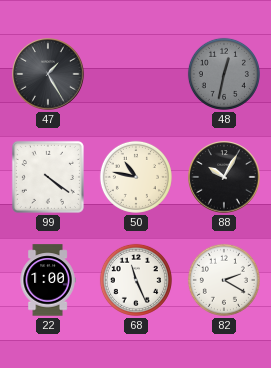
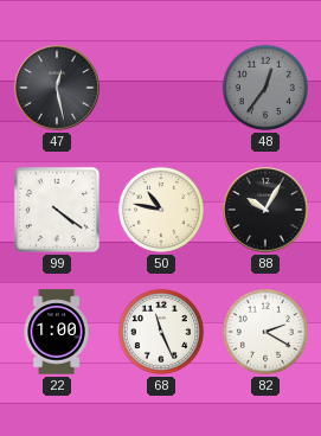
47: 1:25 -> 12:28 (57, 88)
48: 12:32 -> 12:36 (265, 88)
